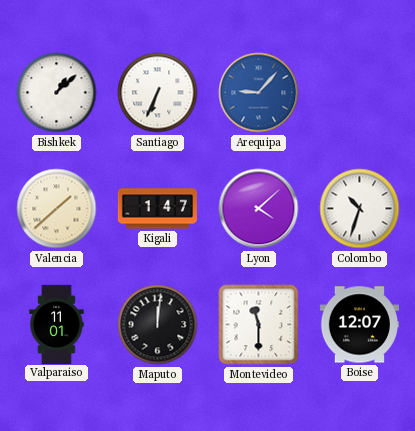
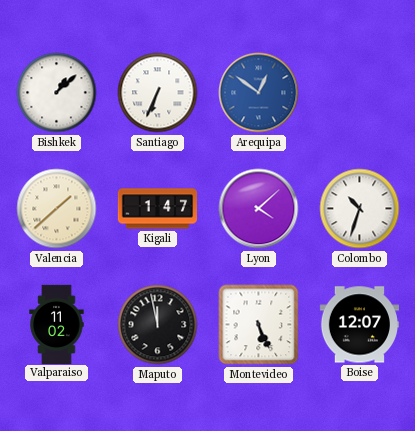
Arequipa: 9:07 -> 12:51 (259, 93)
Valparaiso: 11:01 -> 11:02 (57, 324)
Maputo: 12:01 -> 11:58 (158, 325)
Montevideo: 11:30 -> 5:26 (259, 325)
